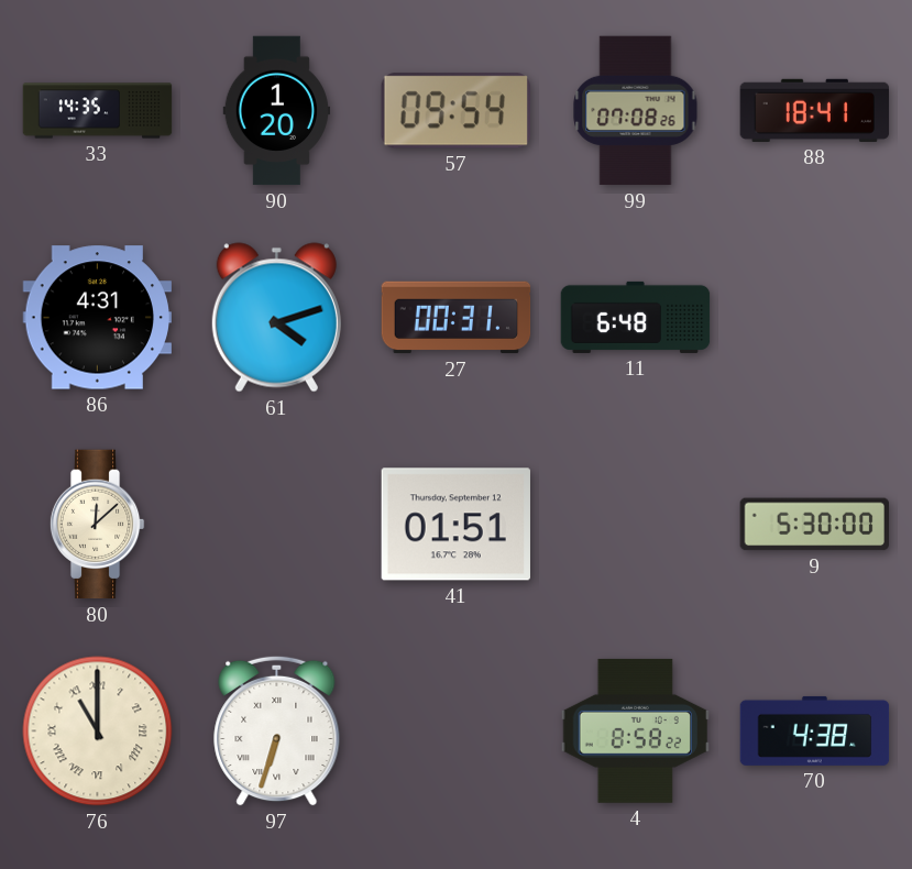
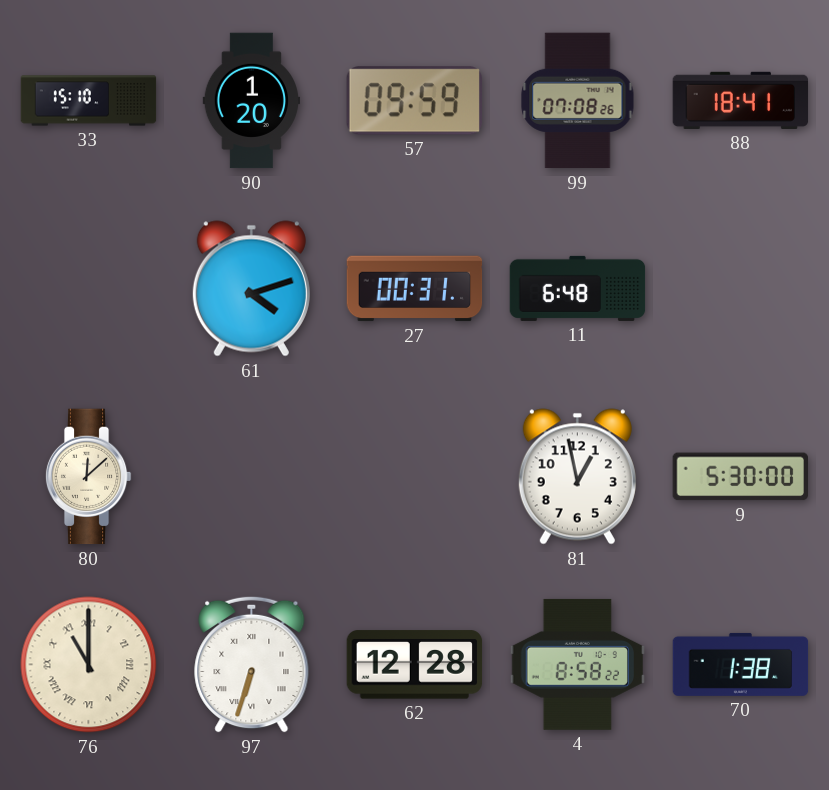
33: 14:35 -> 15:10 (89, 101)
57: 09:54 -> 09:59 (414, 101)
86: 4:31 -> none (98, 318)
41: 01:51 -> none (455, 525)
81: none -> 12:58 (577, 477)
62: none -> 12:28 (415, 665)
70: 4:38 -> 1:38 (741, 664)
